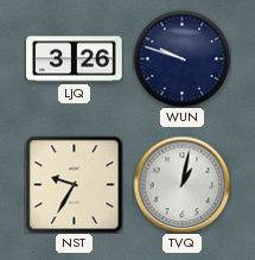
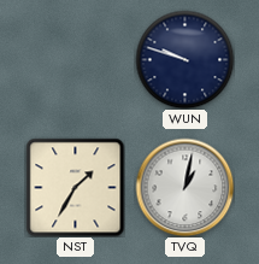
LJQ: 3:26 -> none (75, 59)
NST: 9:35 -> 1:35 (75, 187)
